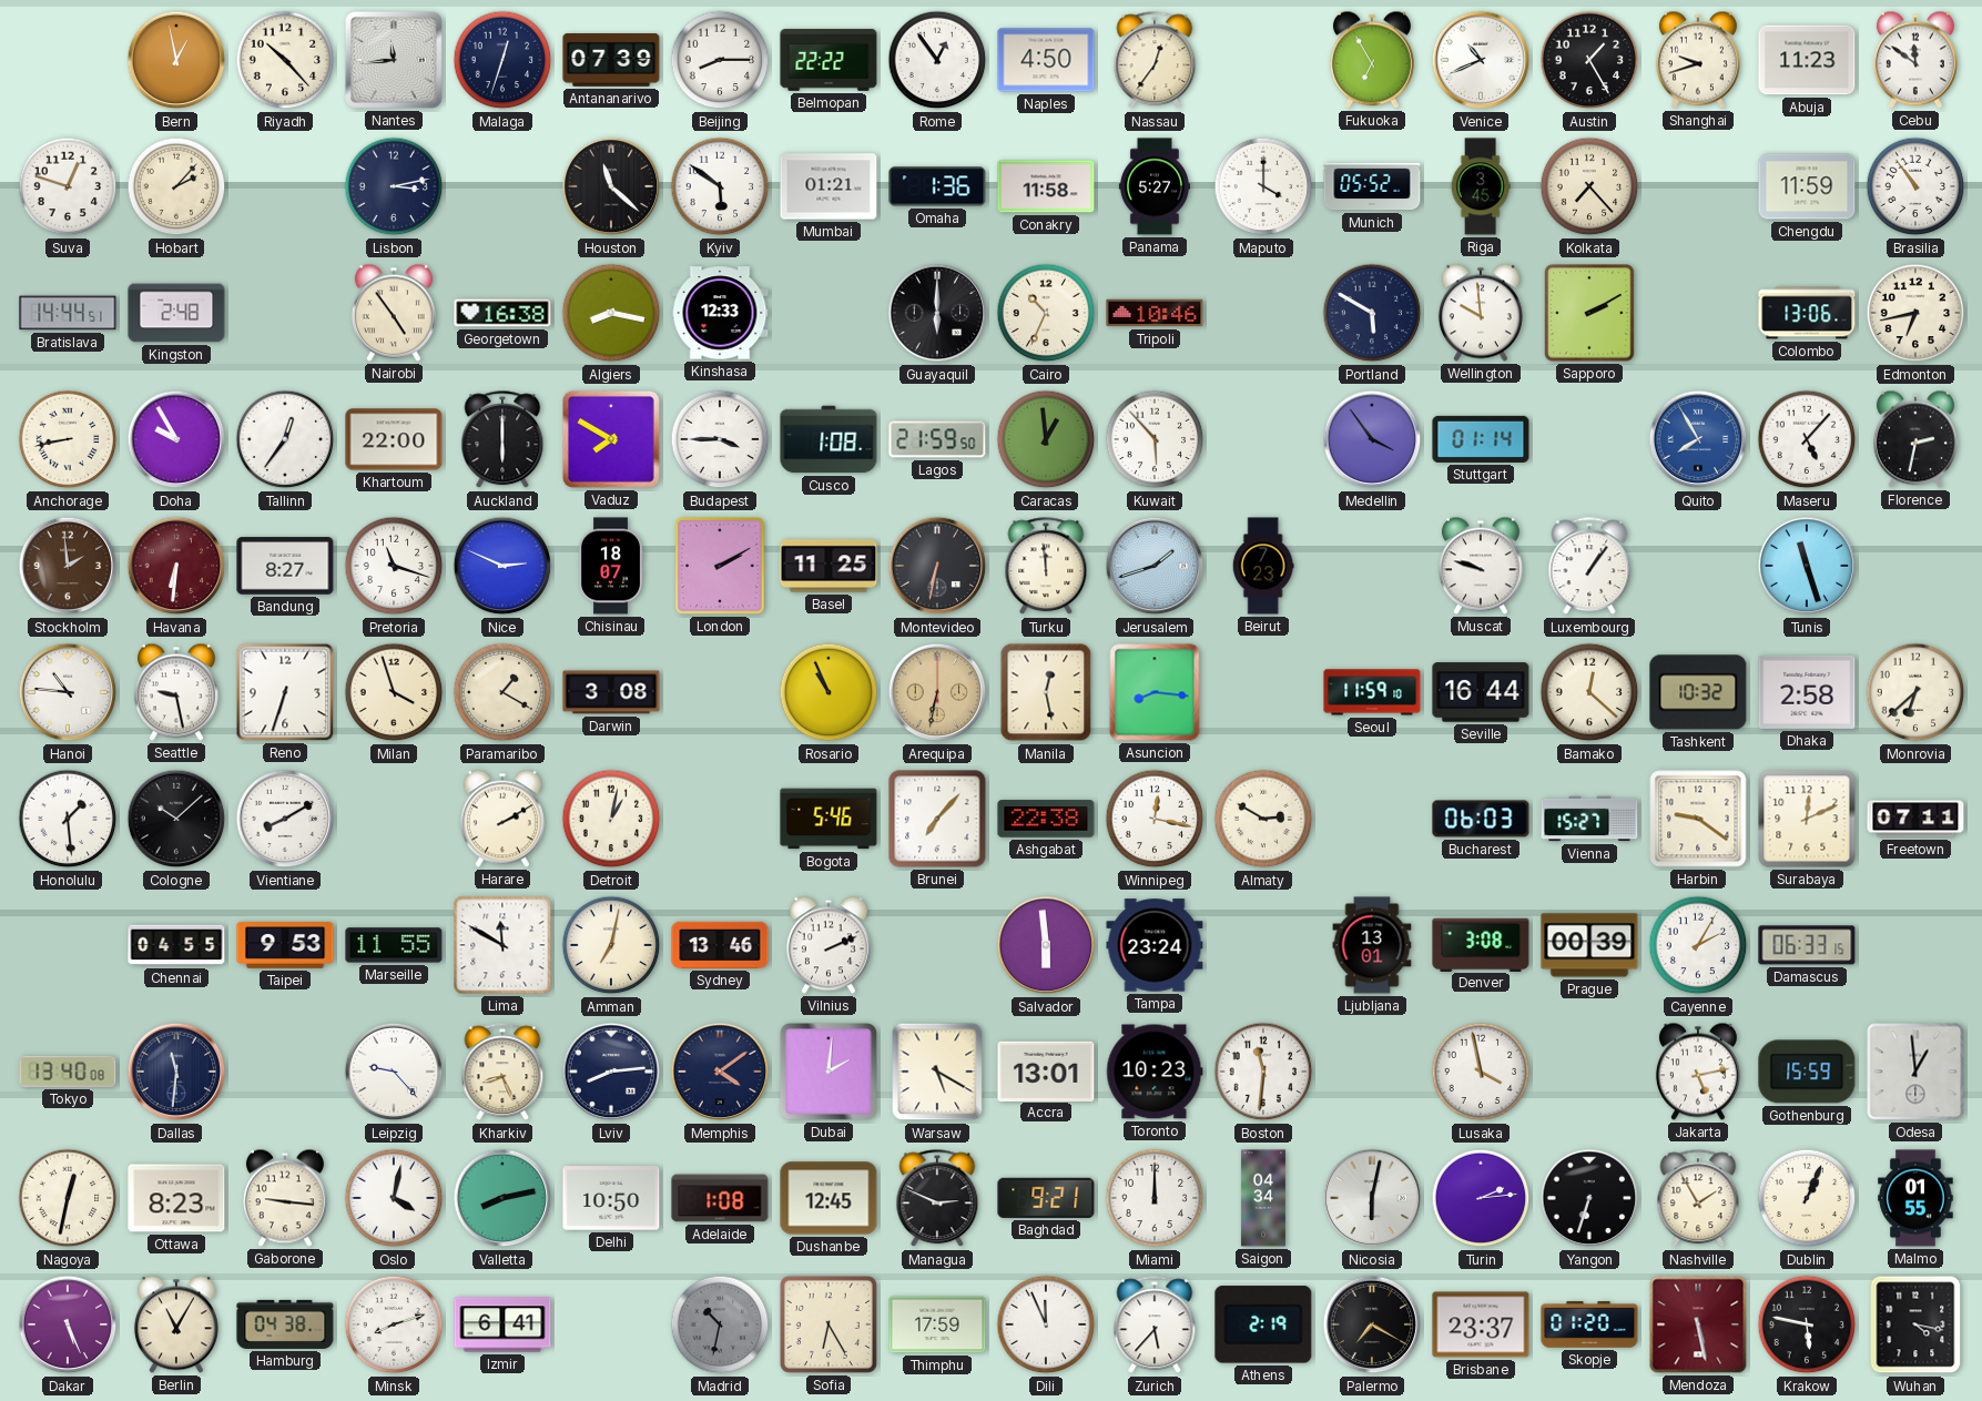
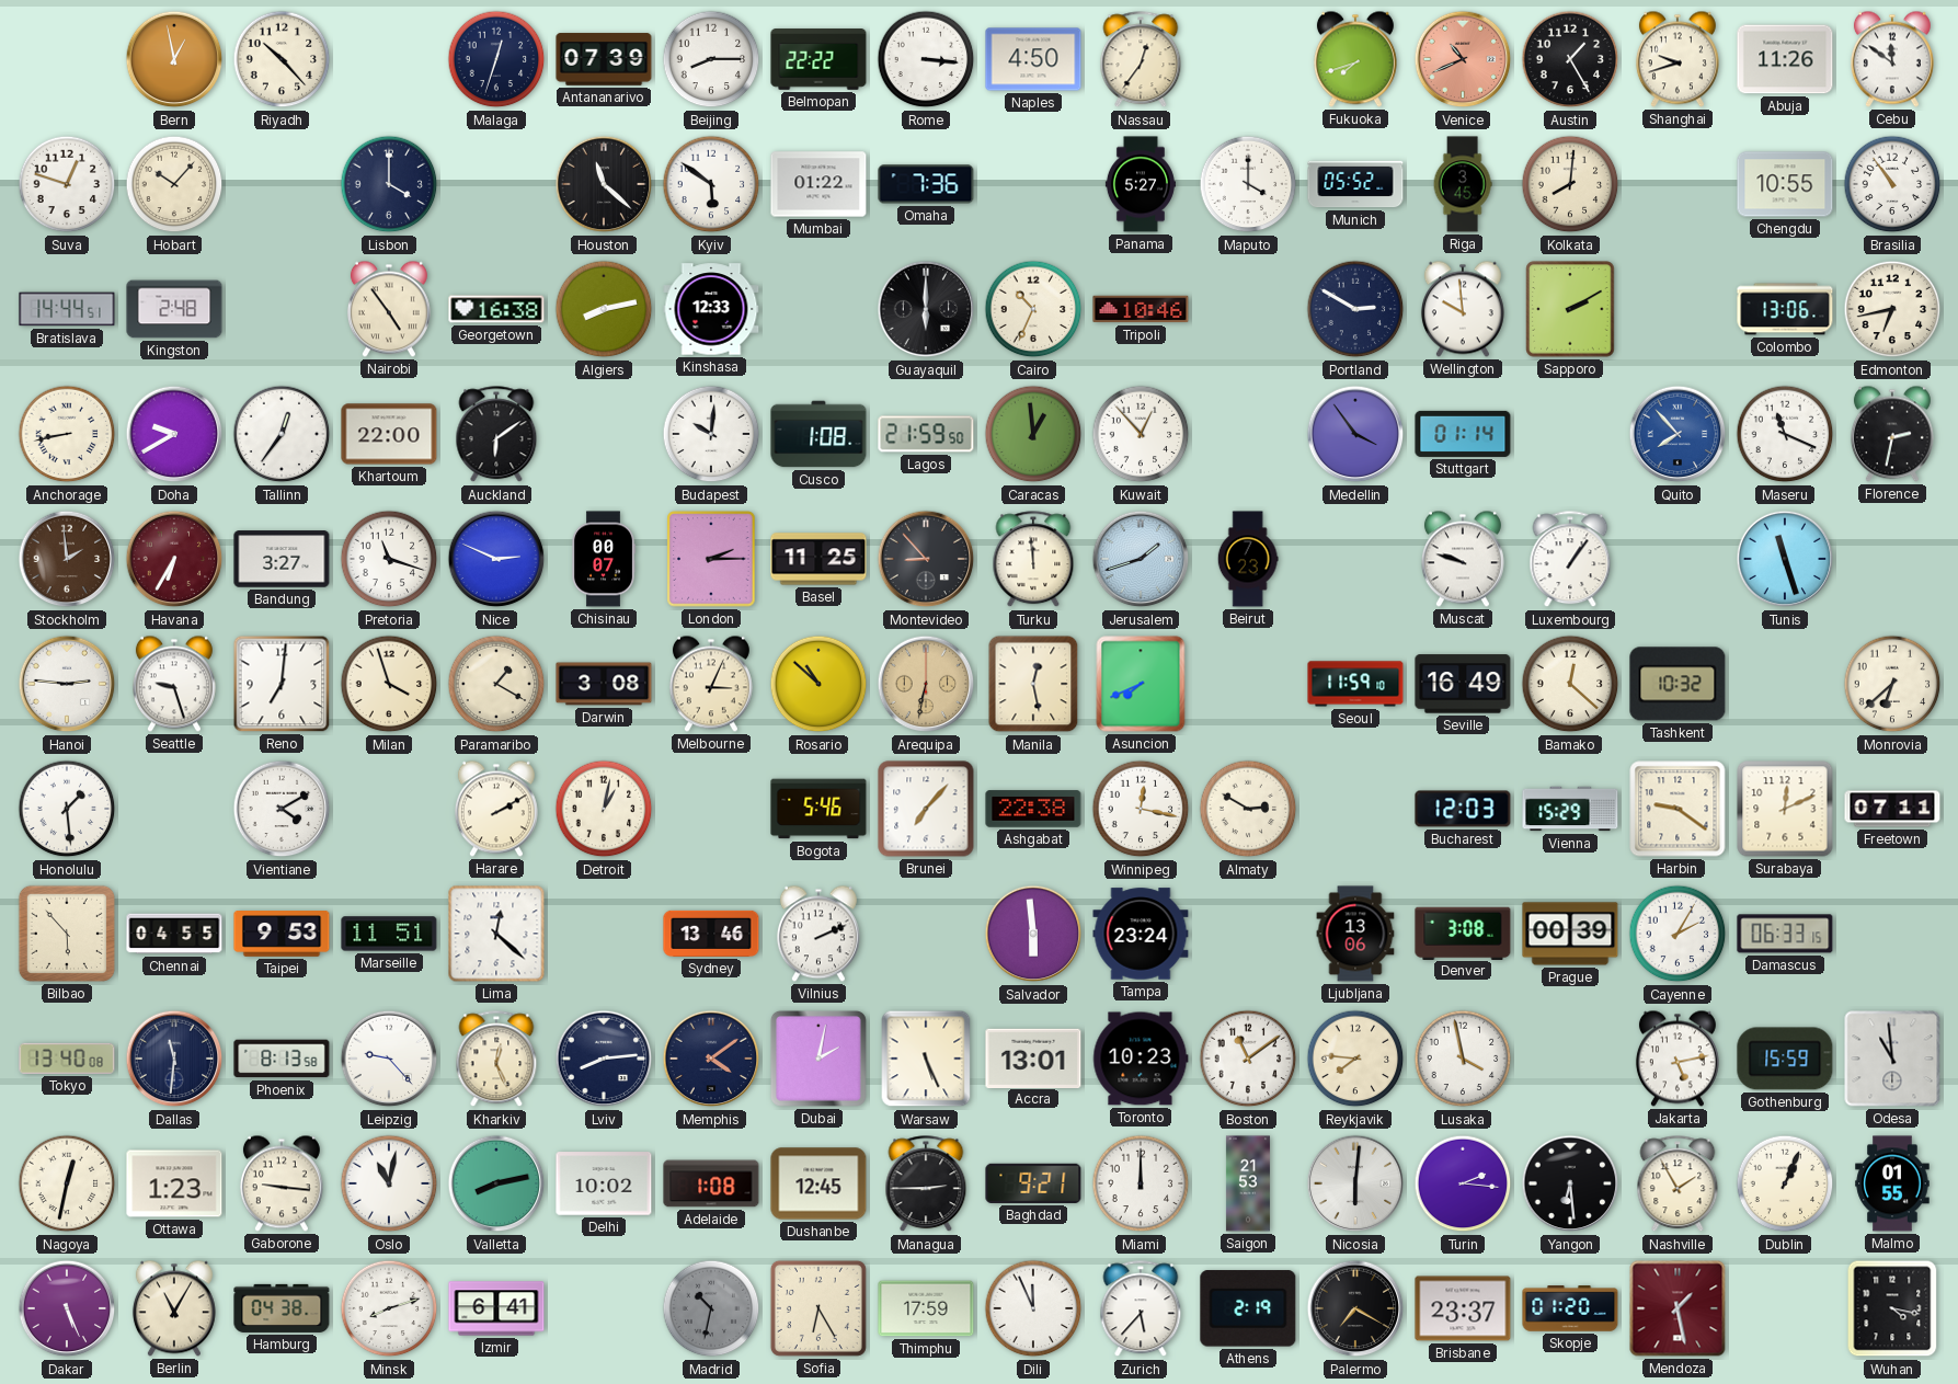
Nantes: 11:44 -> none (394, 60)
Rome: 12:54 -> 3:16 (926, 59)
Fukuoka: 6:55 -> 7:42 (1355, 59)
Venice dial: white -> salmon (1463, 59)
Abuja: 11:23 -> 11:26 (1785, 59)
Hobart: 2:07 -> 10:07 (174, 184)
Lisbon: 3:13 -> 4:00 (389, 184)
Mumbai: 01:21 -> 01:22 (818, 184)
Omaha: 1:36 -> 7:36 (926, 184)
Conakry: 11:58 -> none (1046, 186)
Kolkata: 7:23 -> 8:01 (1570, 184)
Chengdu: 11:59 -> 10:55 (1785, 184)
Algiers: 8:17 -> 8:13 (604, 309)
Portland: 5:50 -> 2:50 (1355, 309)
Doha: 9:55 -> 9:40 (174, 434)
Auckland: 6:00 -> 6:09 (496, 435)
Vaduz: 7:50 -> none (611, 439)
Budapest: 3:45 -> 10:01 (711, 434)
Kuwait: 5:53 -> 12:53 (1141, 434)
Quito: 7:55 -> 7:53 (1678, 434)
Maseru: 5:07 -> 11:19 (1785, 434)
Havana: 6:31 -> 6:35 (174, 559)
Bandung: 8:27 -> 3:27 (282, 559)
Chisinau: 18:07 -> 00:07 (603, 559)
London: 2:10 -> 2:15 (711, 559)
Montevideo: 6:32 -> 8:53 (926, 559)
Hanoi: 10:46 -> 2:46 (67, 684)
Seattle: 9:28 -> 9:27 (174, 684)
Reno: 6:33 -> 7:01 (282, 684)
Melbourne: none -> 3:04 (711, 684)
Rosario: 10:56 -> 10:52 (818, 684)
Asuncion: 8:16 -> 7:41 (1141, 684)
Seville: 16:44 -> 16:49 (1463, 684)
Dhaka: 2:58 -> none (1807, 692)
Cologne: 10:08 -> none (176, 819)
Vientiane: 8:10 -> 4:10 (282, 809)
Bucharest: 06:03 -> 12:03 (1463, 809)
Vienna: 15:27 -> 15:29 (1570, 809)
Bilbao: none -> 5:53 (67, 934)
Marseille: 11:55 -> 11:51 (389, 934)
Lima: 11:50 -> 12:22 (496, 934)
Amman: 7:02 -> none (611, 945)
Ljubljana: 13:01 -> 13:06 (1355, 934)
Phoenix: none -> 8:13 (282, 1059)
Kharkiv: 8:26 -> 12:26 (496, 1060)
Dubai: 2:01 -> 2:02 (818, 1059)
Warsaw: 5:20 -> 5:26 (926, 1059)
Boston: 11:31 -> 11:09 (1248, 1059)
Reykjavik: none -> 7:46 (1355, 1059)
Odesa: 12:59 -> 10:59 (1892, 1059)
Ottawa: 8:23 -> 1:23 (174, 1183)
Oslo: 4:02 -> 11:02 (389, 1183)
Delhi: 10:50 -> 10:02 (604, 1183)
Managua: 2:49 -> 2:45 (926, 1185)
Saigon: 04:34 -> 21:53 (1248, 1183)
Nicosia: 6:02 -> 6:01 (1355, 1183)
Turin: 2:14 -> 2:16 (1463, 1183)
Yangon: 6:33 -> 6:29 (1570, 1183)
Mendoza: 5:28 -> 1:28 (1678, 1308)
Krakow: 5:47 -> none (1807, 1324)
